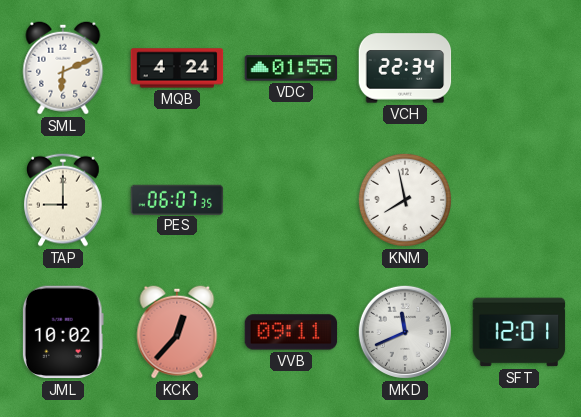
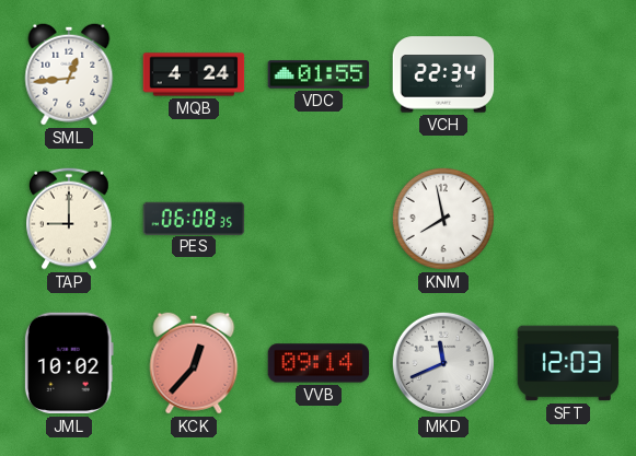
SML: 6:11 -> 12:44 (69, 74)
PES: 06:07 -> 06:08 (194, 218)
VVB: 09:11 -> 09:14 (319, 363)
SFT: 12:01 -> 12:03 (568, 363)
